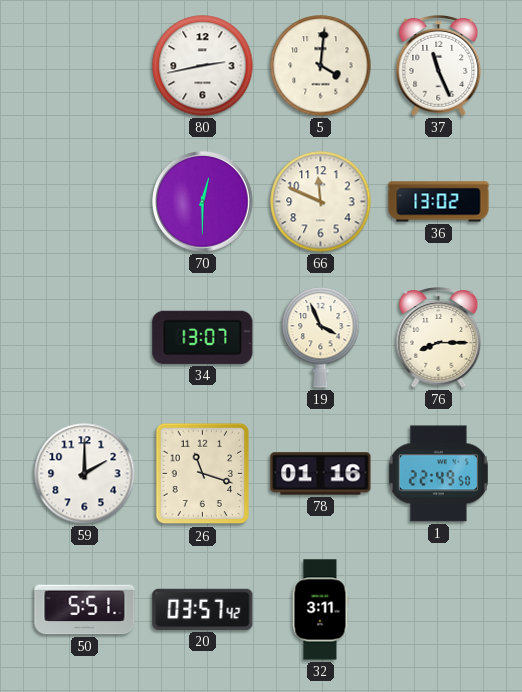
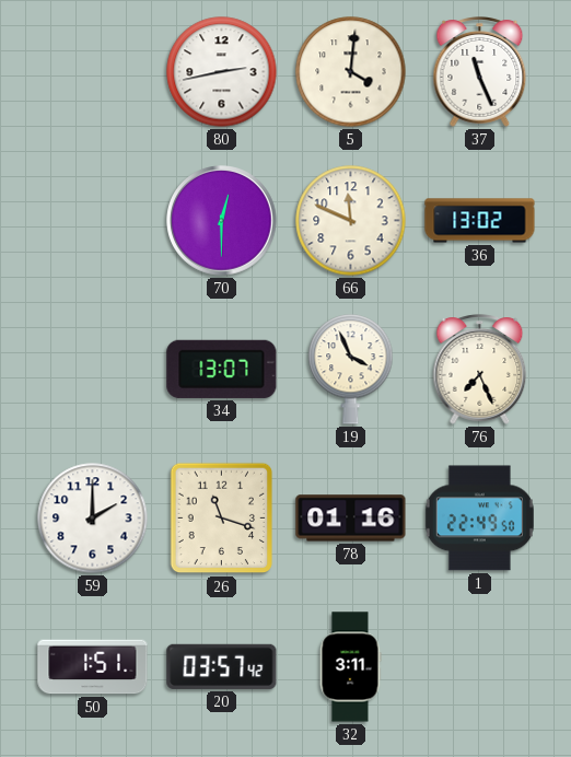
76: 8:15 -> 7:26 (480, 370)
50: 5:51 -> 1:51 (93, 667)
